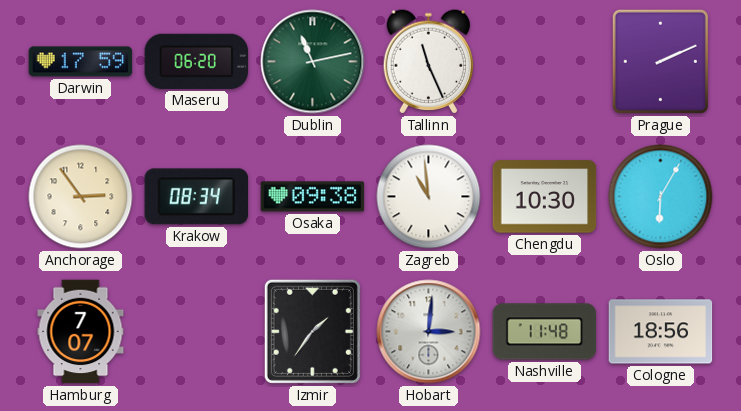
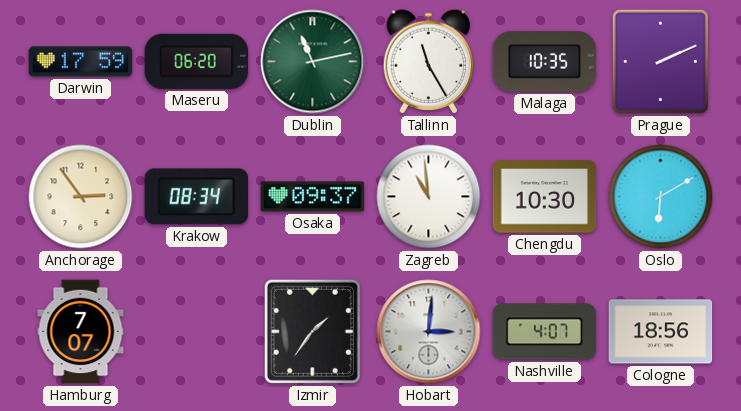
Tallinn: 11:26 -> 11:25 (428, 62)
Malaga: none -> 10:35 (545, 62)
Osaka: 09:38 -> 09:37 (313, 197)
Oslo: 6:05 -> 6:10 (661, 197)
Nashville: 11:48 -> 4:07 (545, 332)
